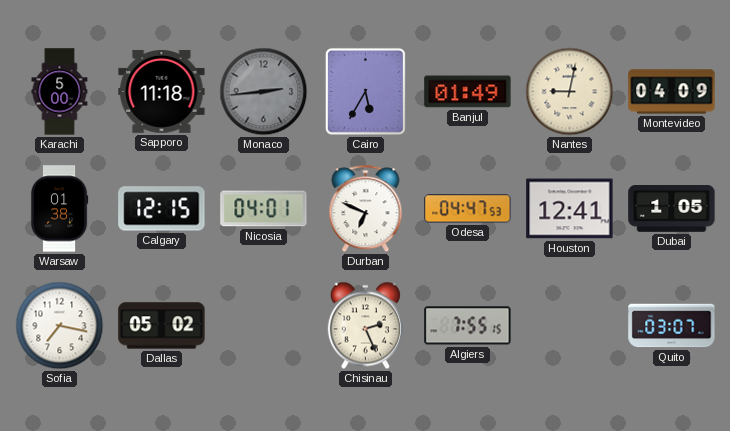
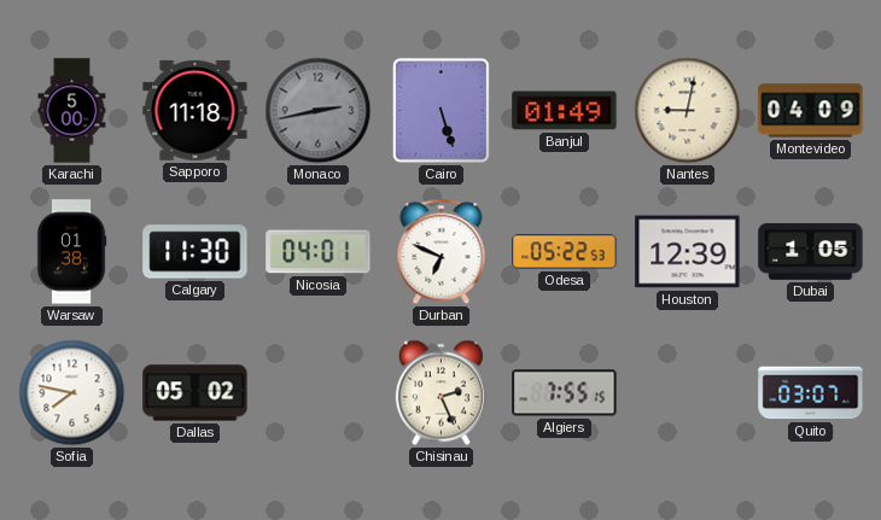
Monaco: 2:44 -> 2:43 (319, 111)
Cairo: 5:35 -> 5:27 (440, 110)
Calgary: 12:15 -> 11:30 (196, 252)
Odesa: 04:47 -> 05:22 (565, 252)
Houston: 12:41 -> 12:39 (688, 252)
Sofia: 7:17 -> 7:47 (72, 393)
